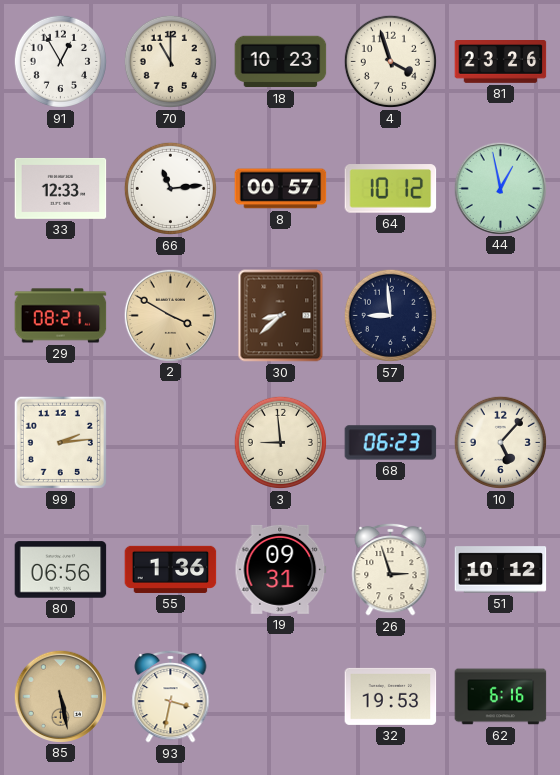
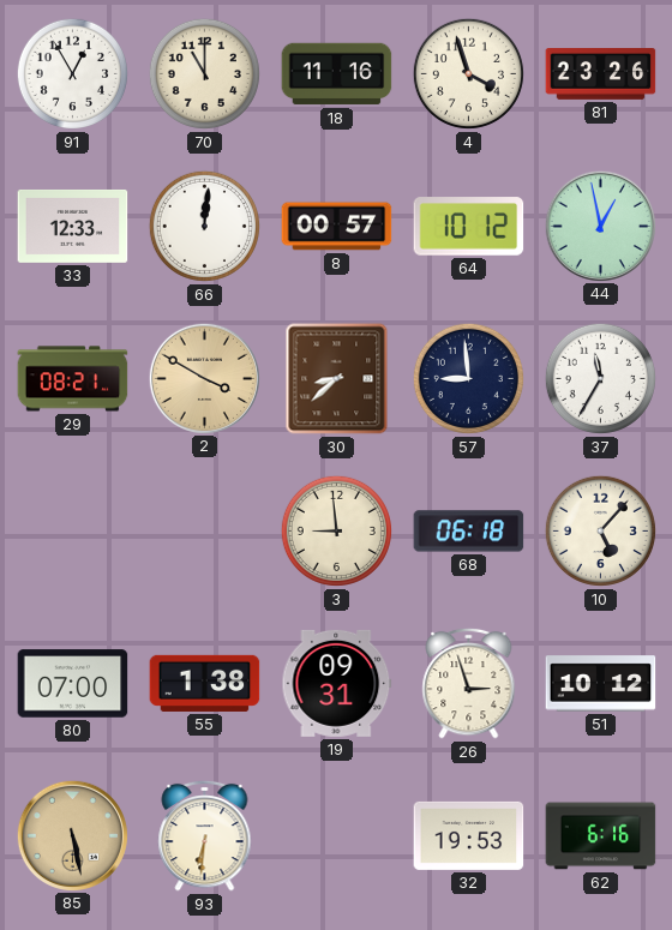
18: 10:23 -> 11:16 (337, 74)
66: 11:14 -> 12:01 (204, 226)
37: none -> 11:35 (600, 378)
99: 2:14 -> none (60, 442)
68: 06:23 -> 06:18 (469, 532)
80: 06:56 -> 07:00 (73, 684)
55: 1:36 -> 1:38 (205, 683)
93: 3:32 -> 6:31 (205, 835)
